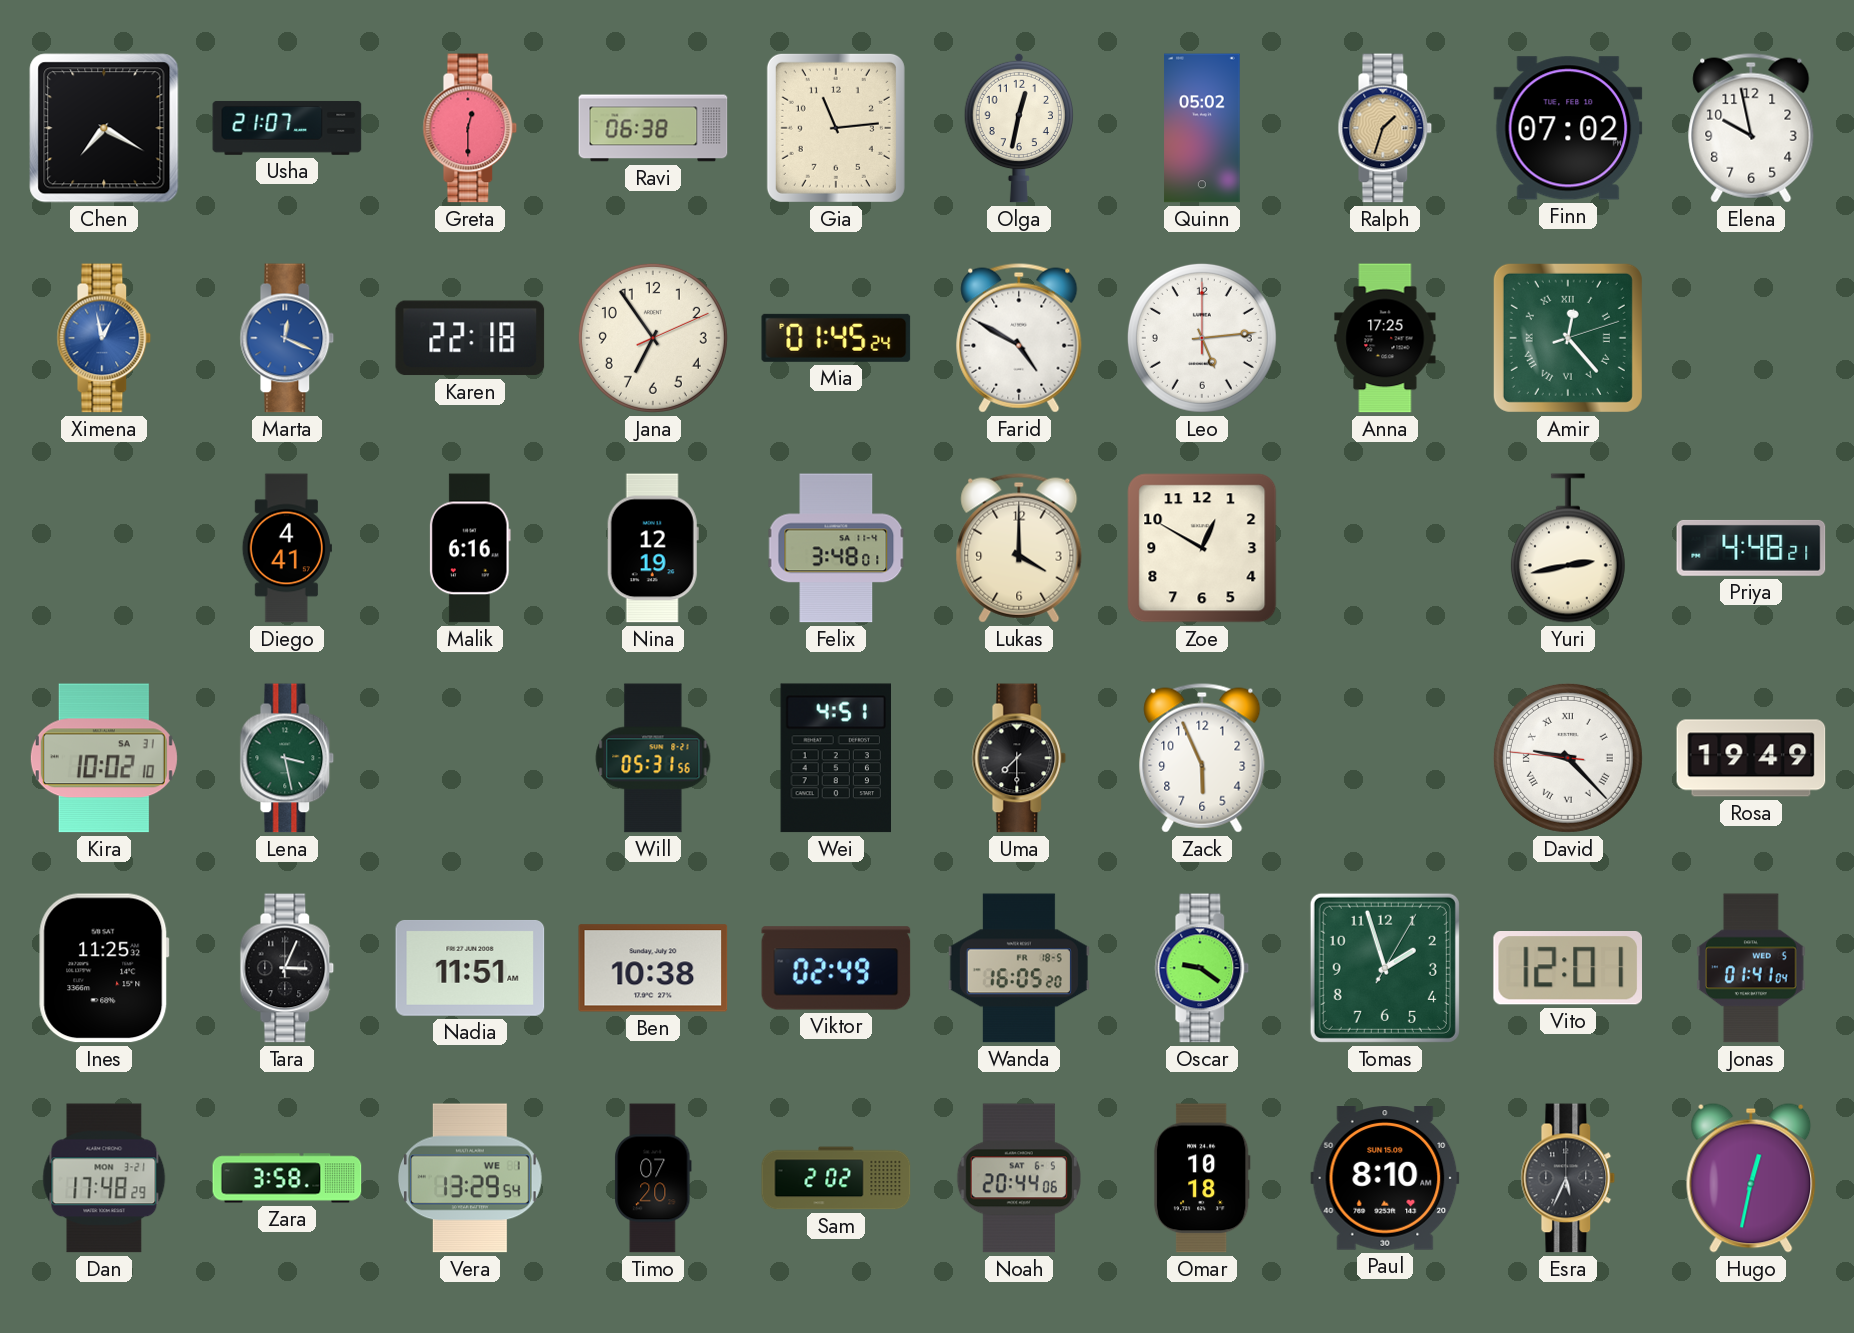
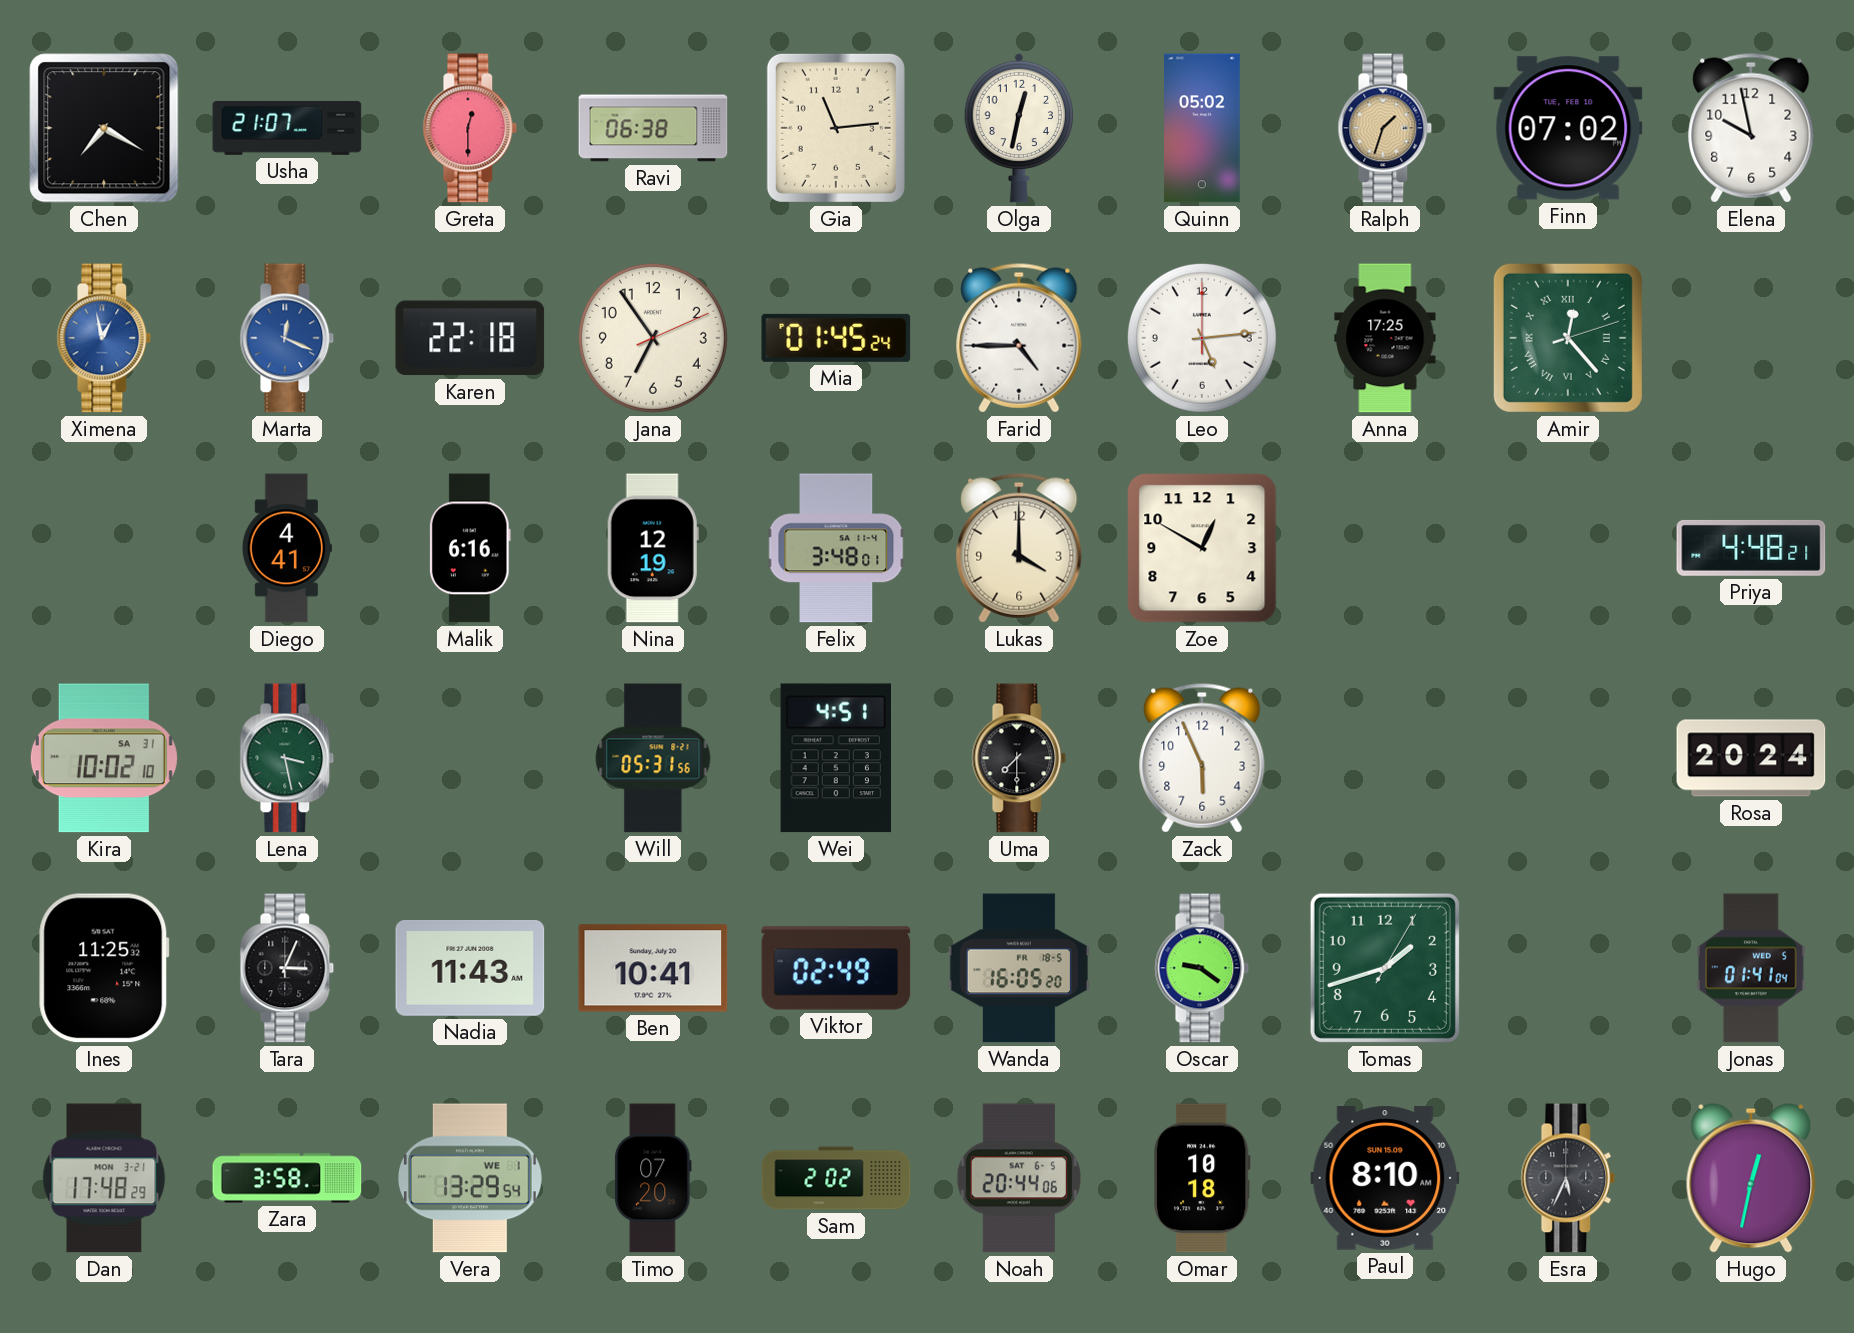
Farid: 4:50 -> 4:45 (1019, 338)
Yuri: 2:43 -> none (1568, 548)
David: 9:22 -> none (1568, 758)
Rosa: 19:49 -> 20:24 (1751, 758)
Nadia: 11:51 -> 11:43 (470, 968)
Ben: 10:38 -> 10:41 (653, 968)
Tomas: 1:57 -> 1:42 (1385, 968)
Vito: 12:01 -> none (1567, 969)
